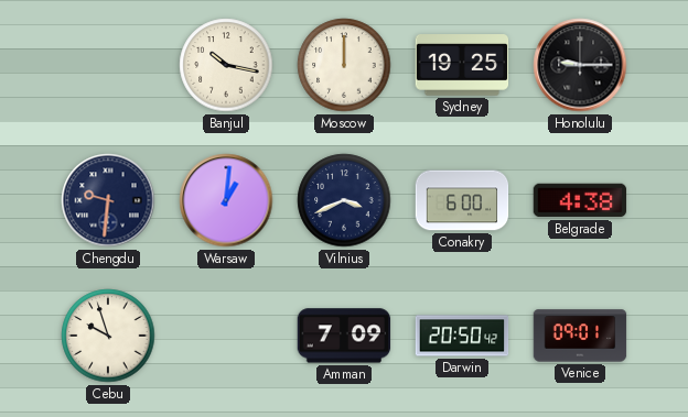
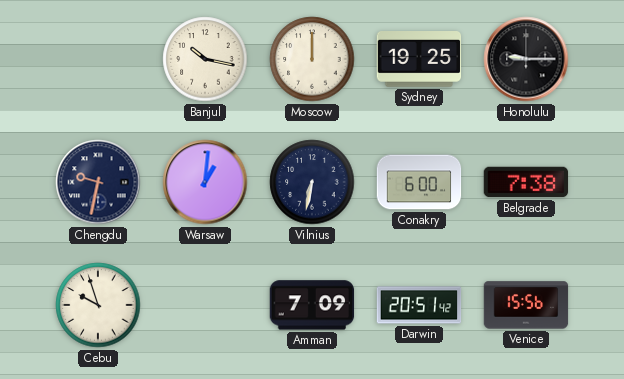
Chengdu: 9:31 -> 9:32 (98, 182)
Vilnius: 3:41 -> 6:32 (312, 182)
Belgrade: 4:38 -> 7:38 (526, 182)
Darwin: 20:50 -> 20:51 (419, 305)
Venice: 09:01 -> 15:56 (526, 305)
